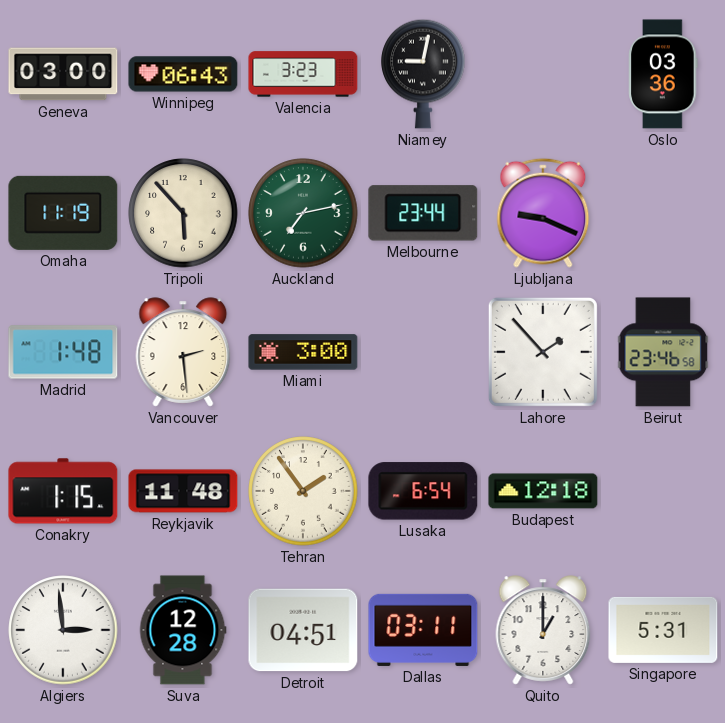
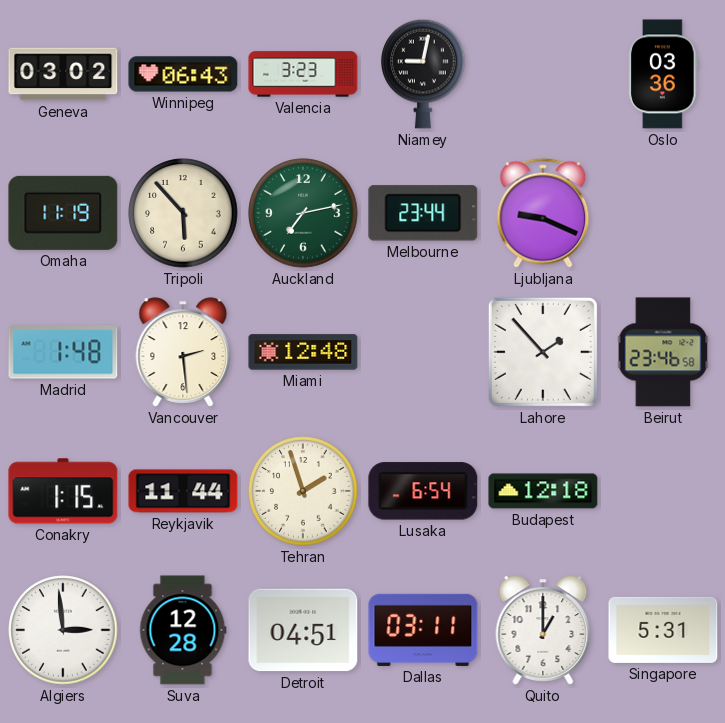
Geneva: 03:00 -> 03:02 (63, 74)
Miami: 3:00 -> 12:48 (303, 352)
Reykjavik: 11:48 -> 11:44 (183, 491)
Tehran: 1:54 -> 1:57 (303, 491)
